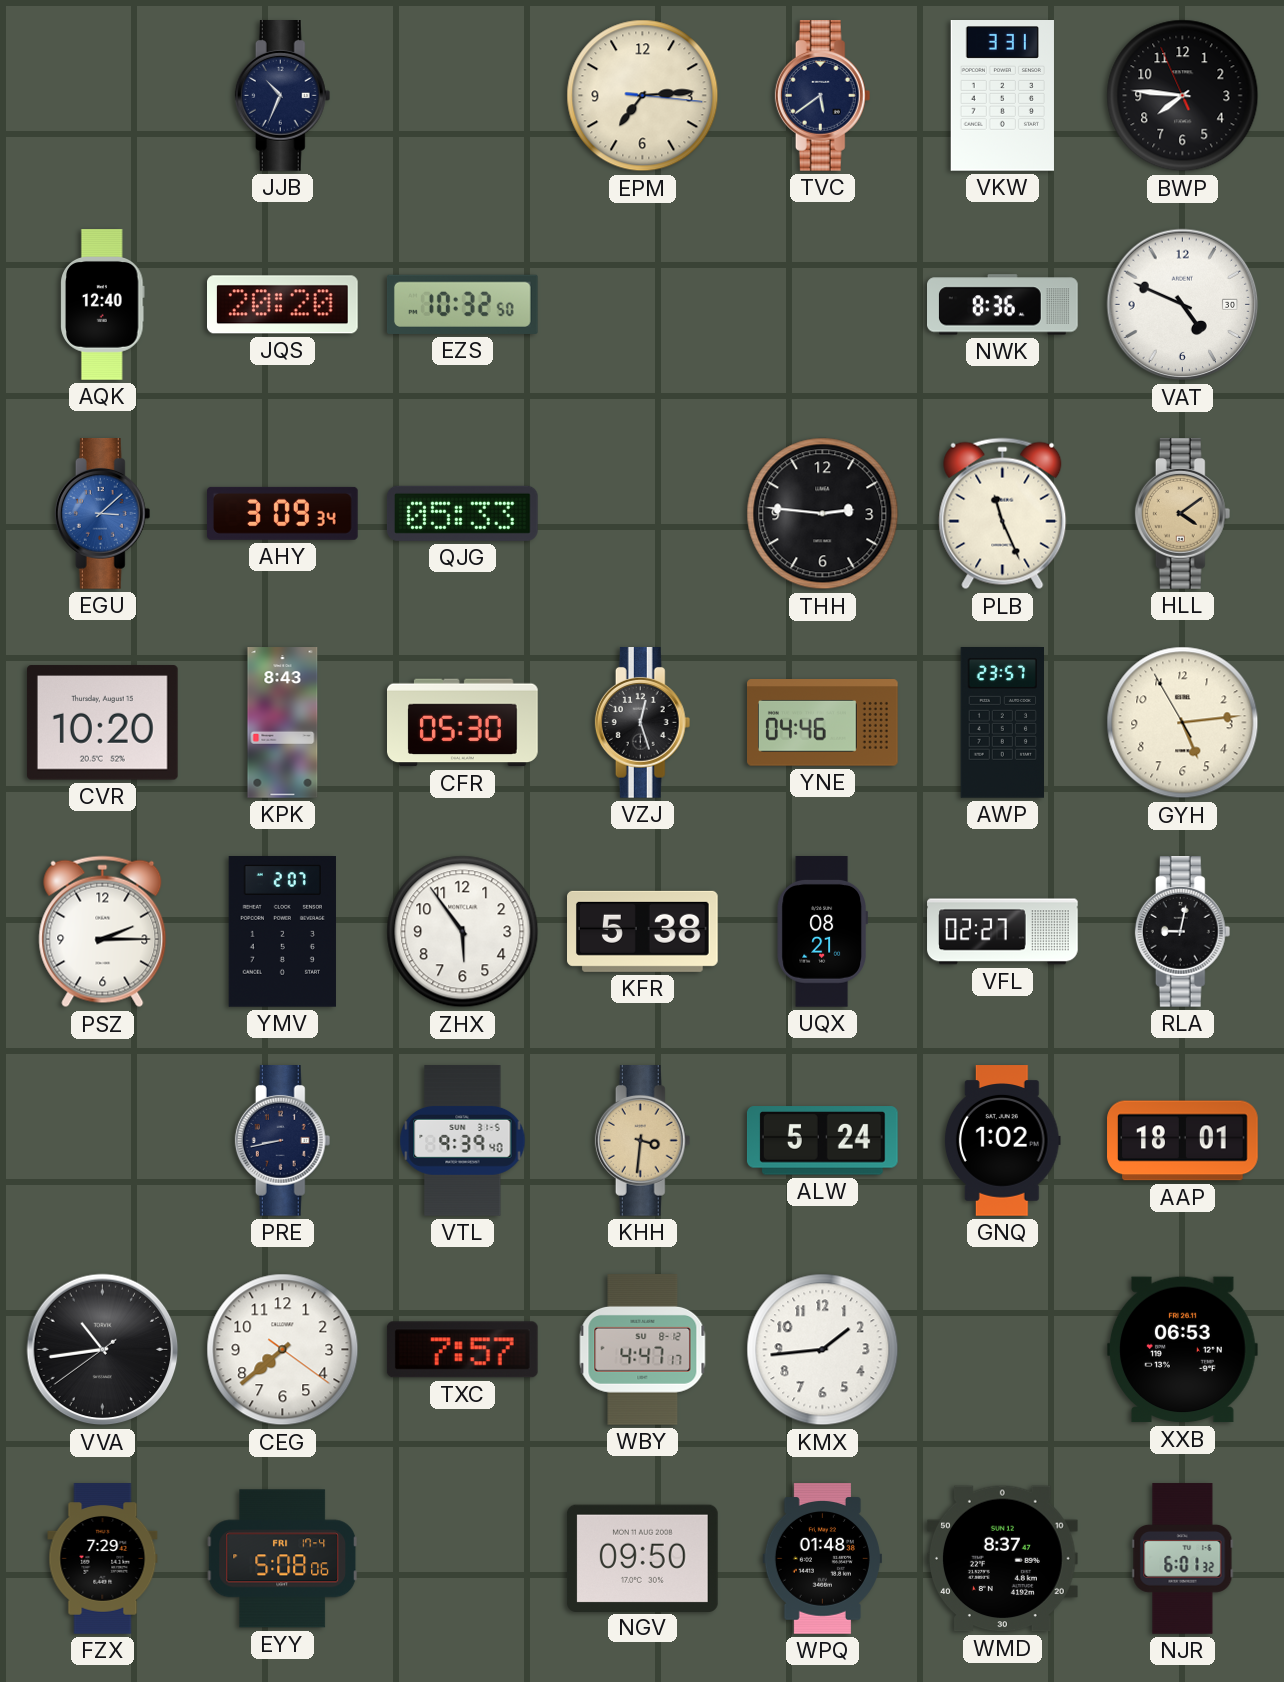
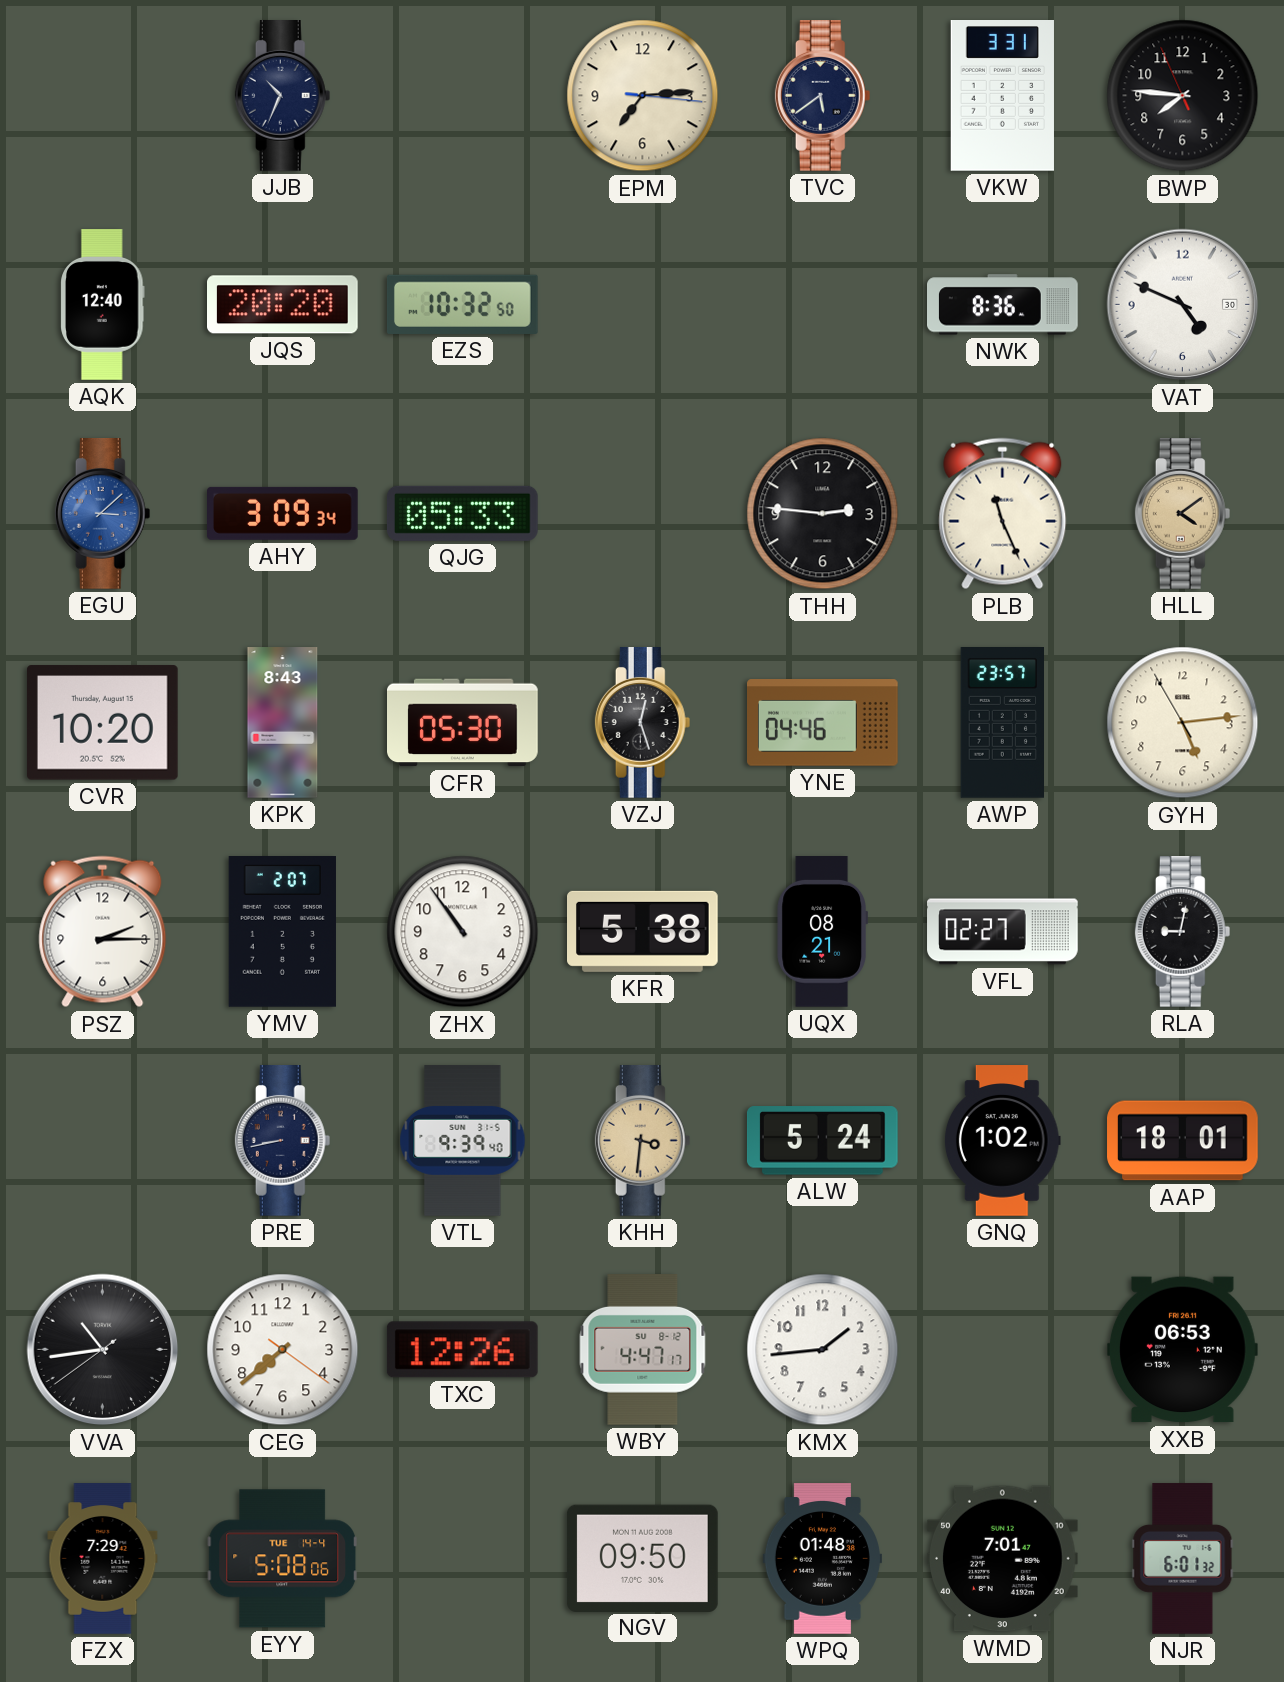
ZHX: 5:54 -> 10:54 (463, 932)
TXC: 7:57 -> 12:26 (462, 1350)
EYY date: FRI 17-4 -> TUE 14-4 (282, 1559)
WMD: 8:37 -> 7:01 (1003, 1559)
